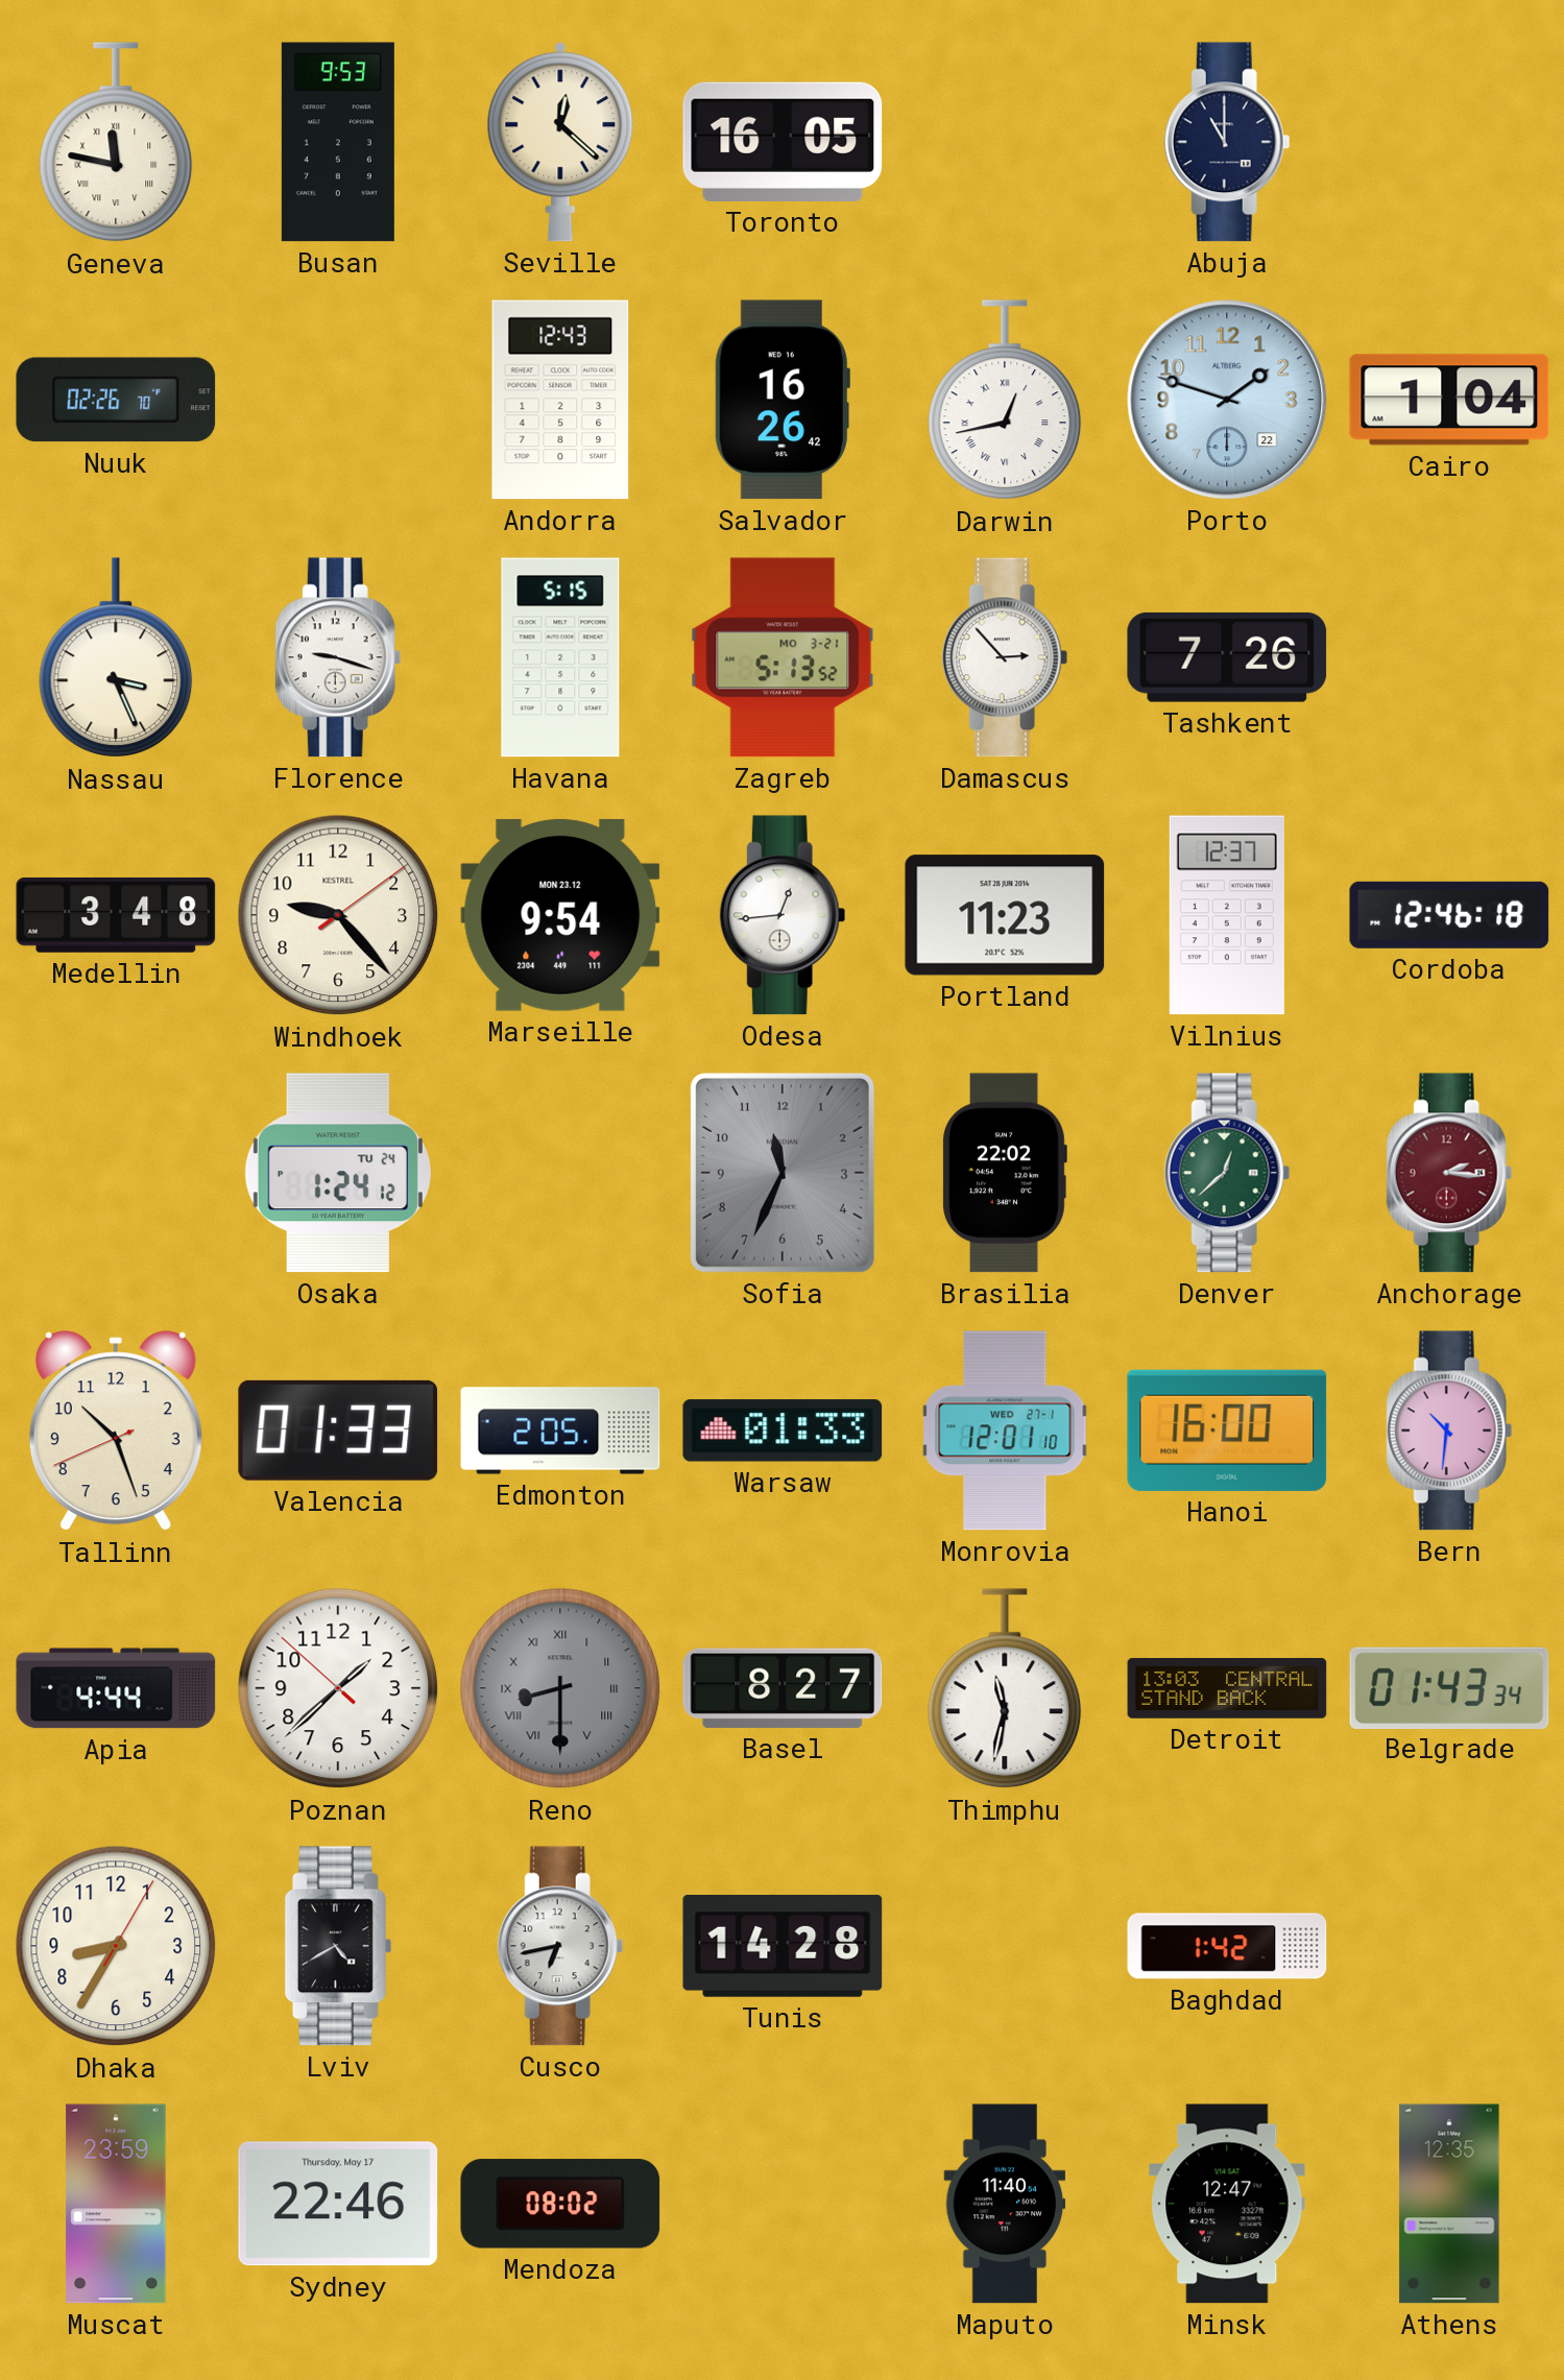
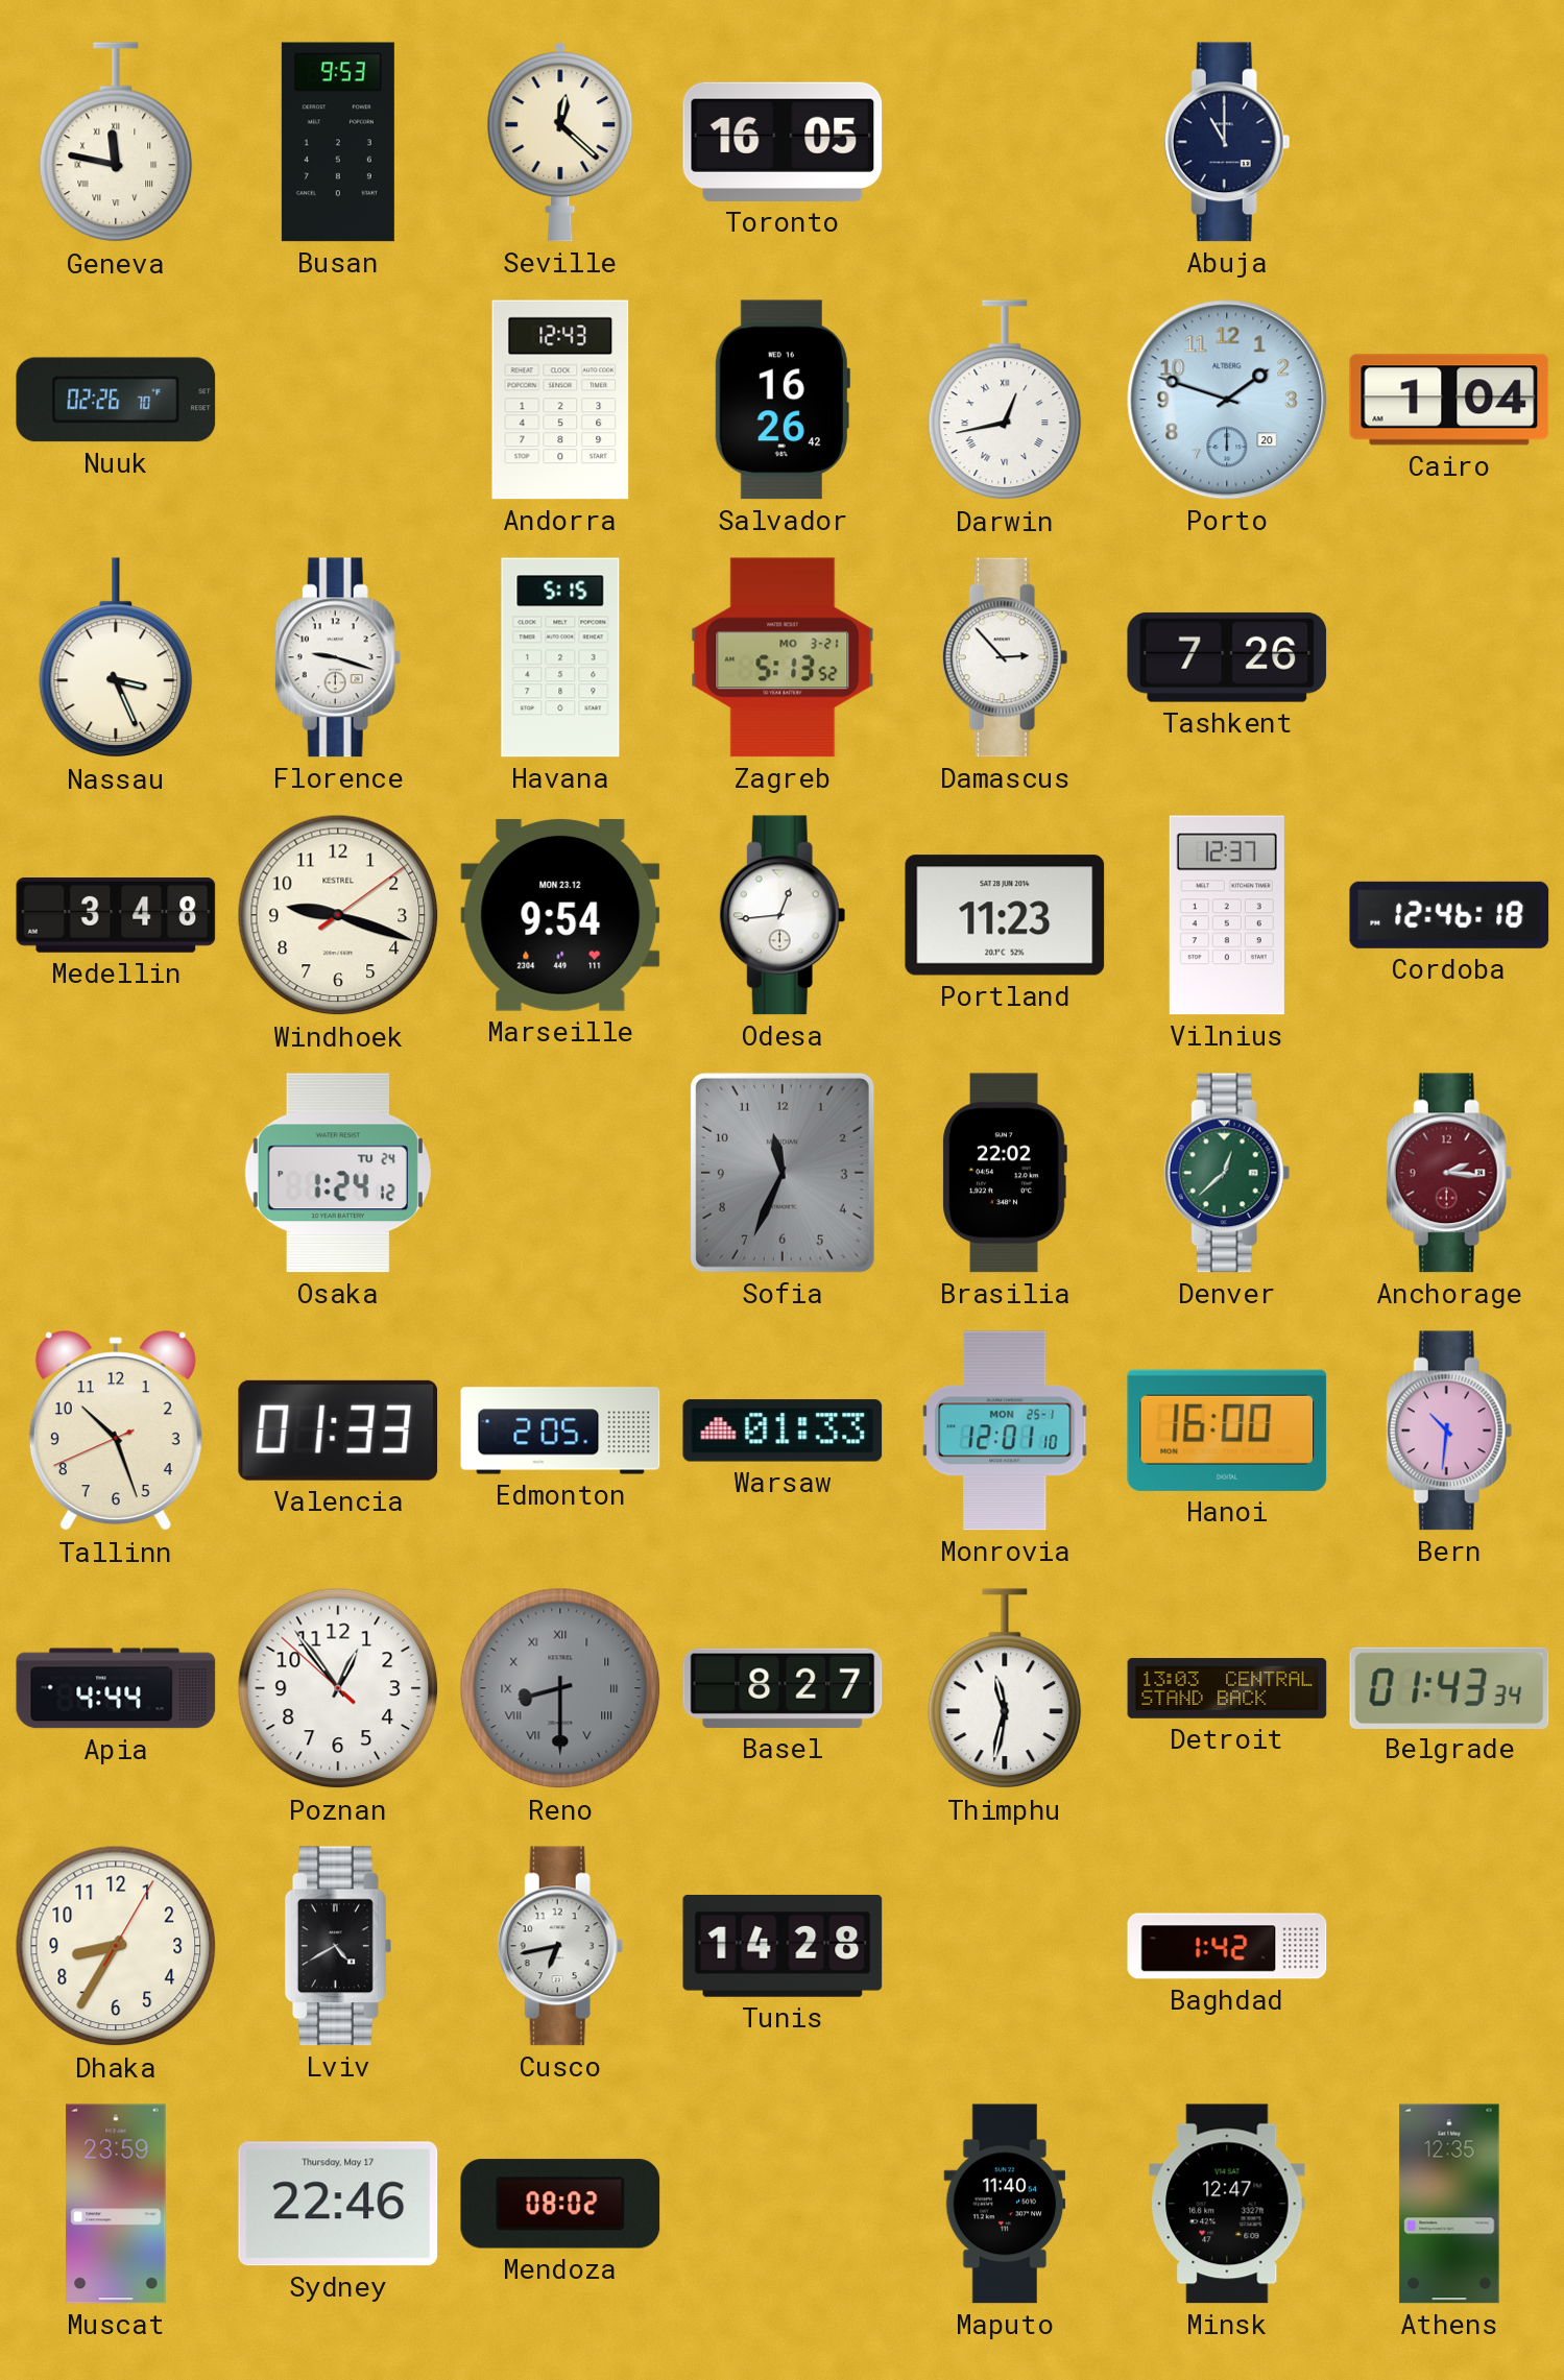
Porto date: 22 -> 20 (1227, 400)
Windhoek: 9:23 -> 9:18 (338, 915)
Monrovia date: WED 27-1 -> MON 25-1 (1005, 1431)
Poznan: 1:37 -> 12:53 (338, 1688)
